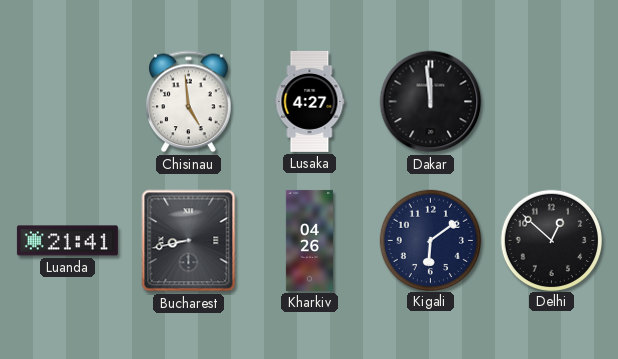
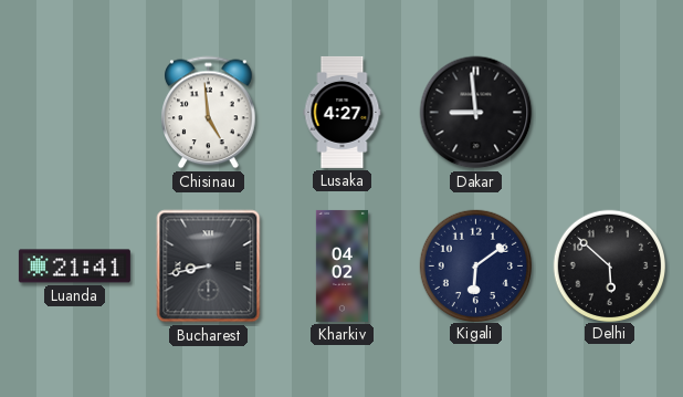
Dakar: 11:59 -> 8:59 (476, 113)
Kharkiv: 04:26 -> 04:02 (341, 265)
Delhi: 12:52 -> 5:52 (609, 265)
